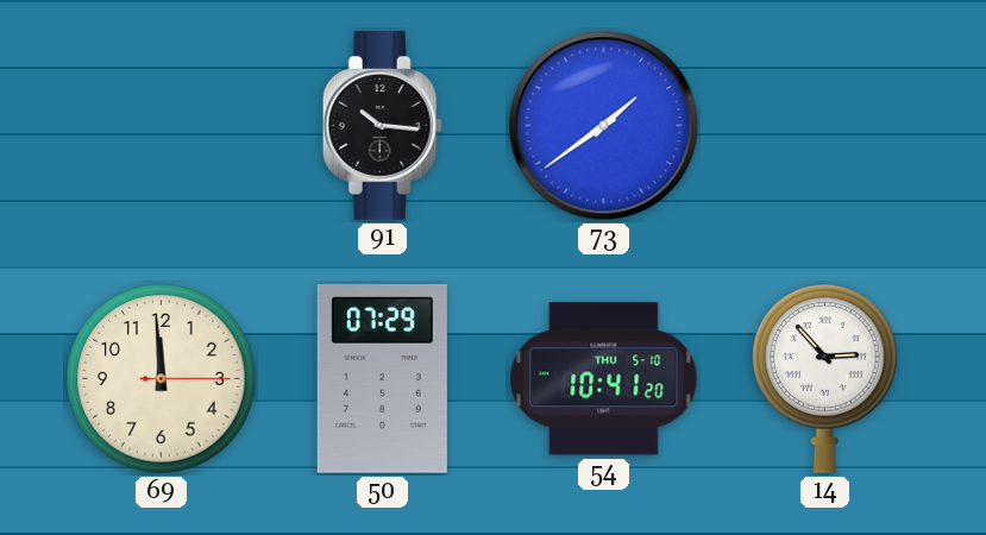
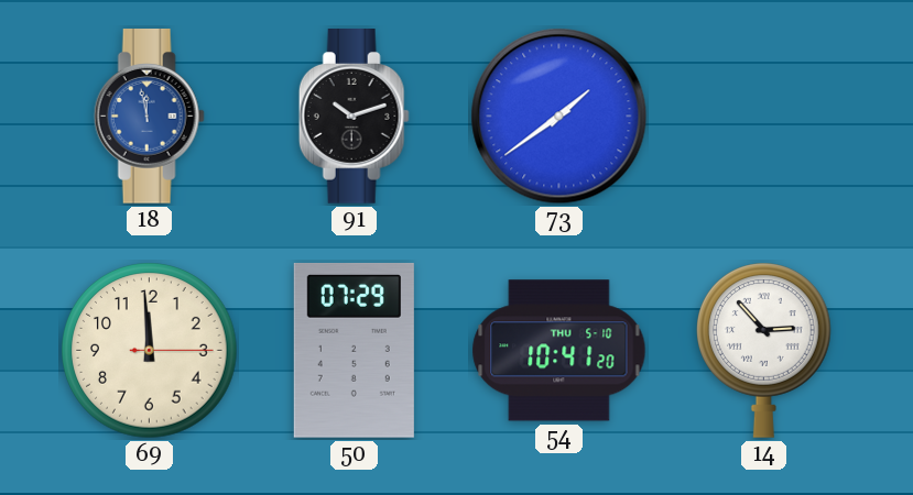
18: none -> 11:58 (149, 117)
91: 10:16 -> 10:12 (354, 117)
